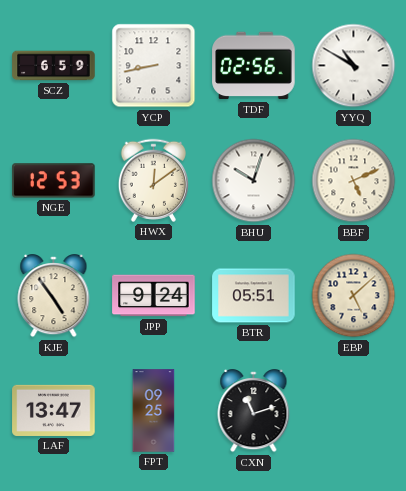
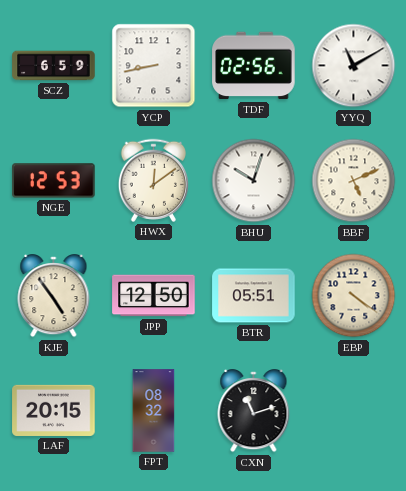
YYQ: 10:50 -> 11:10 (354, 66)
JPP: 9:24 -> 12:50 (154, 296)
EBP: 5:08 -> 4:21 (354, 296)
LAF: 13:47 -> 20:15 (54, 410)
FPT: 09:25 -> 08:32 (154, 411)
